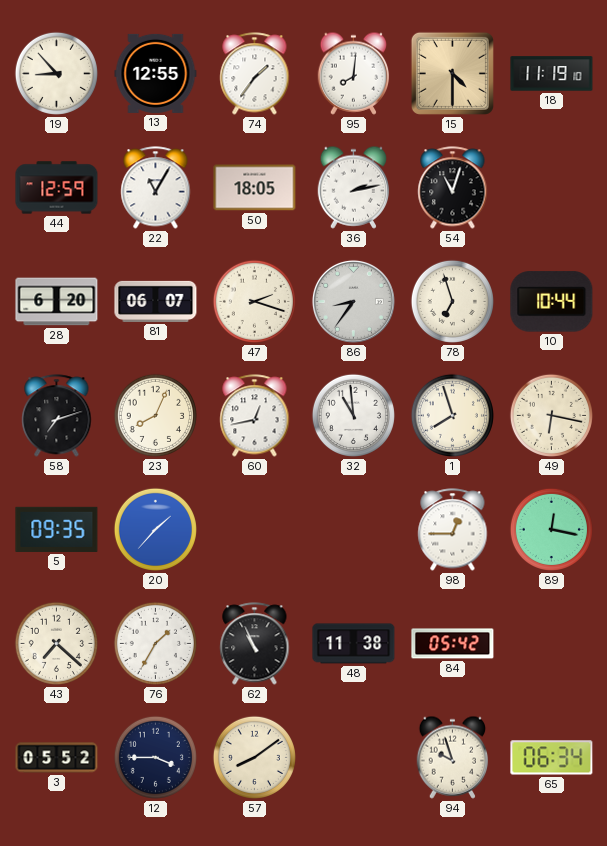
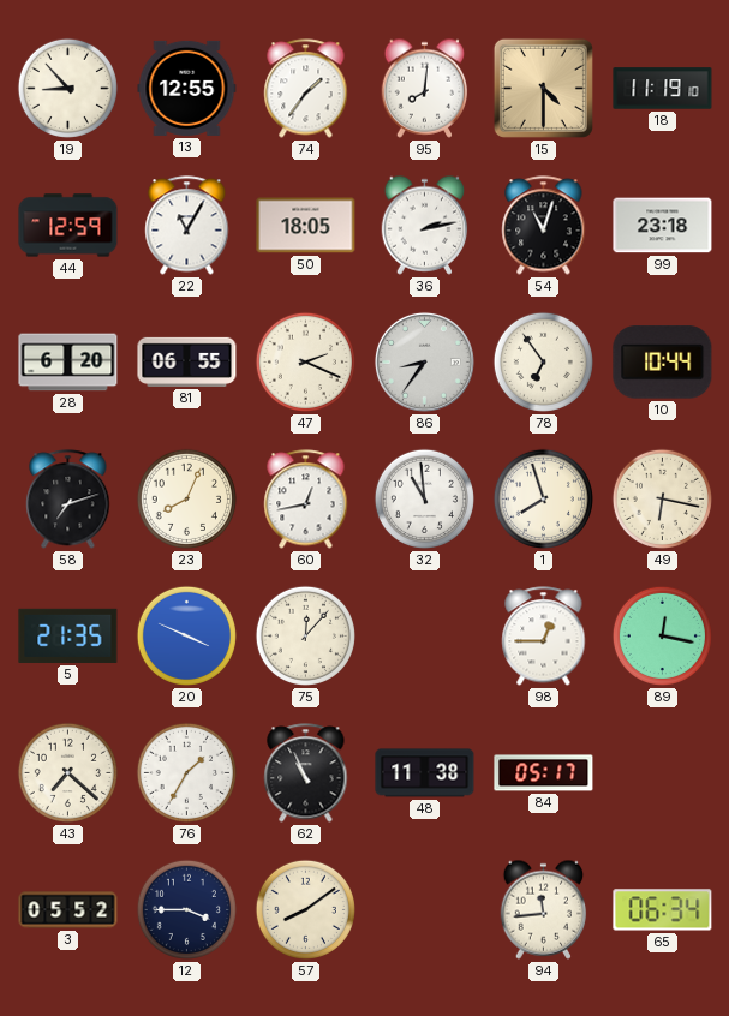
99: none -> 23:18 (663, 226)
81: 06:07 -> 06:55 (187, 361)
47: 2:18 -> 2:19 (305, 361)
78: 6:57 -> 6:54 (543, 361)
5: 09:35 -> 21:35 (68, 635)
20: 1:37 -> 3:49 (186, 635)
75: none -> 12:07 (305, 635)
84: 05:42 -> 05:17 (544, 773)
94: 9:57 -> 11:44 (544, 909)
